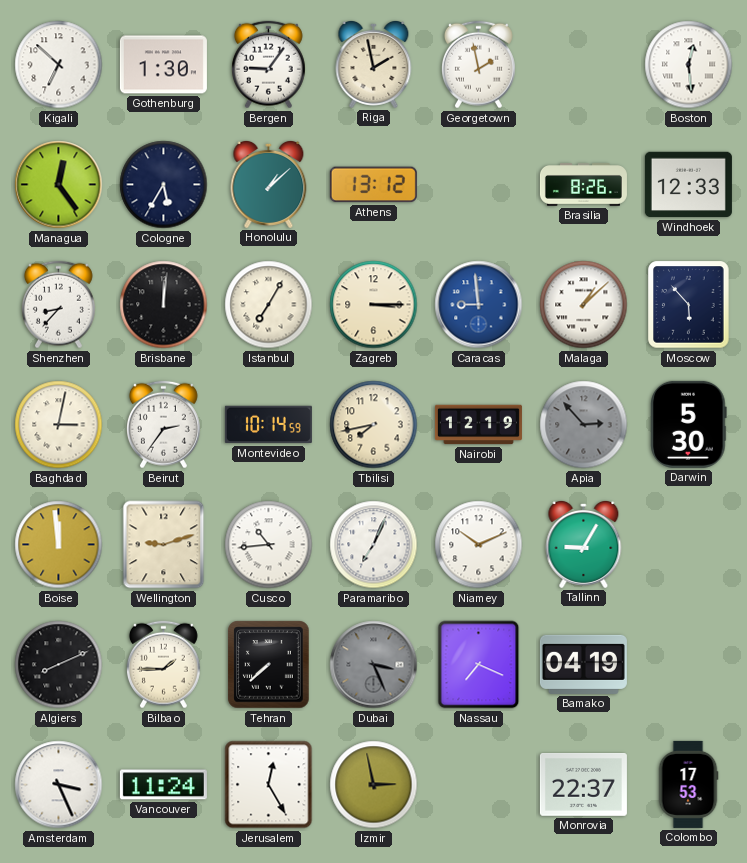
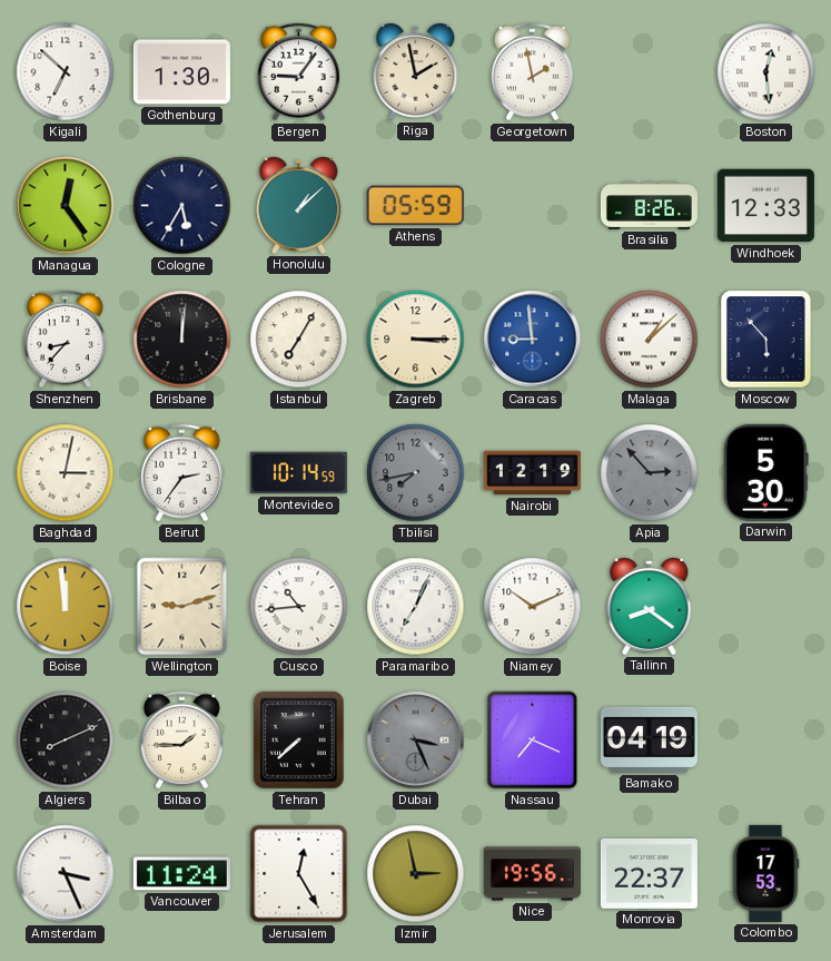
Athens: 13:12 -> 05:59 (415, 206)
Tbilisi dial: cream -> grey (416, 473)
Tallinn: 9:05 -> 8:21 (650, 606)
Nice: none -> 19:56 (532, 874)
